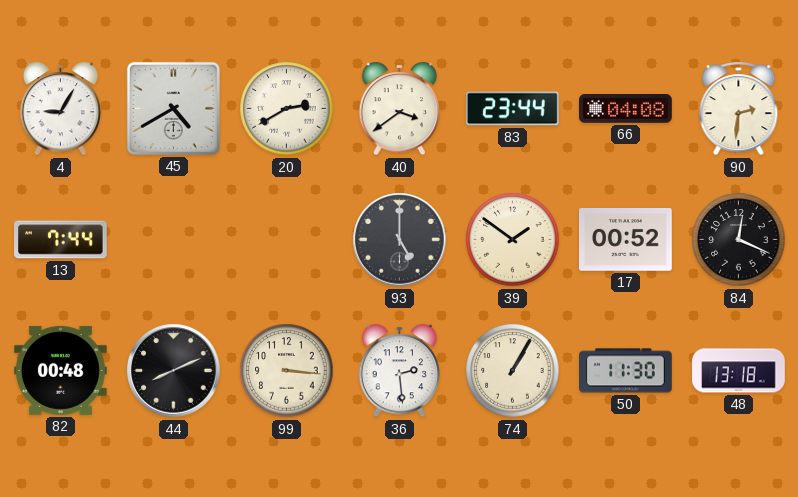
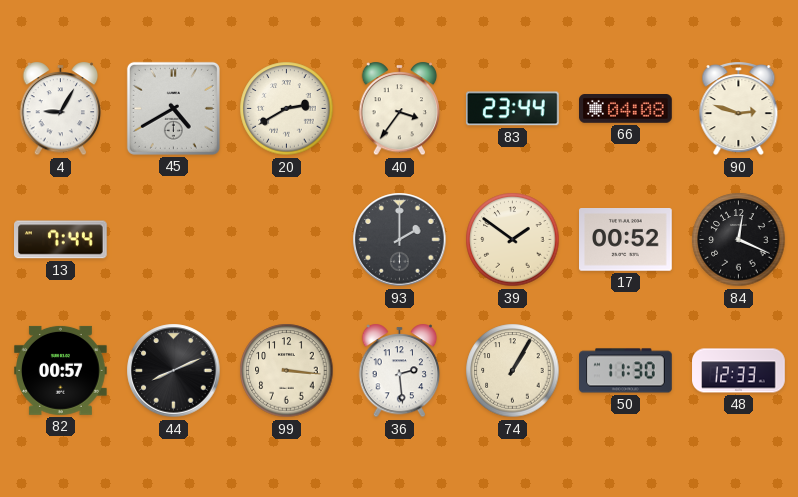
40: 3:39 -> 3:36 (400, 109)
90: 2:31 -> 2:48 (739, 109)
93: 5:00 -> 2:00 (400, 240)
82: 00:48 -> 00:57 (61, 370)
48: 13:18 -> 12:33 (739, 371)
